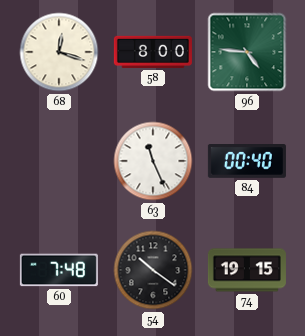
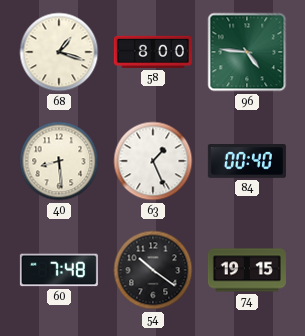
68: 12:18 -> 1:18 (59, 52)
40: none -> 8:29 (59, 161)
63: 11:26 -> 1:26 (153, 161)
